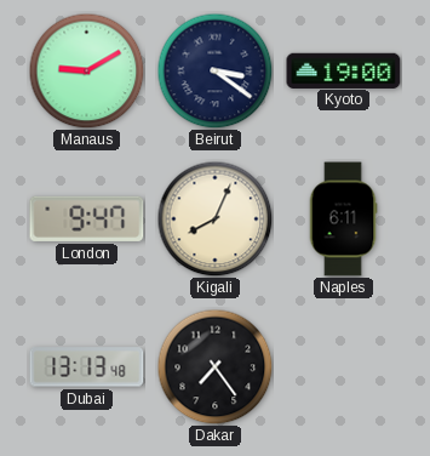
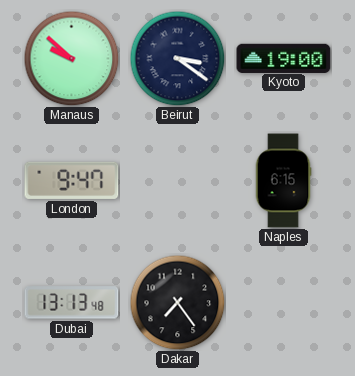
Manaus: 9:10 -> 9:52 (71, 58)
Kigali: 8:04 -> none (214, 218)
Naples: 6:11 -> 6:15 (283, 181)
